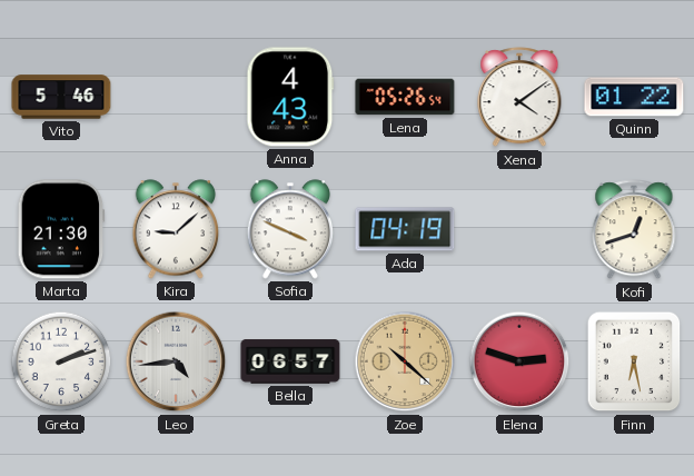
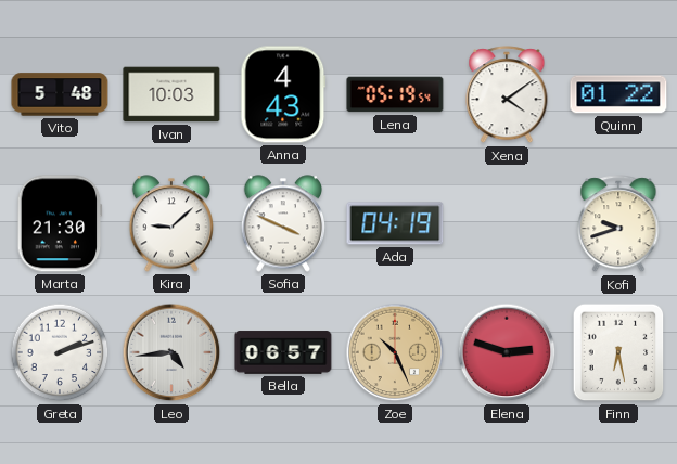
Vito: 5:46 -> 5:48 (60, 94)
Ivan: none -> 10:03 (171, 94)
Lena: 05:26 -> 05:19 (395, 94)
Kofi: 12:42 -> 9:42 (618, 224)
Zoe: 10:22 -> 10:26 (395, 352)
